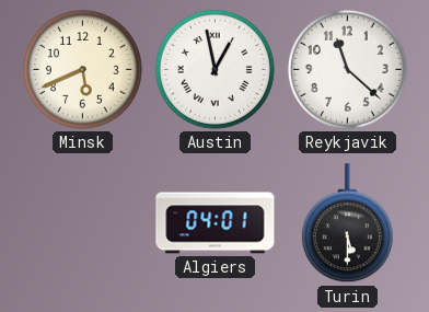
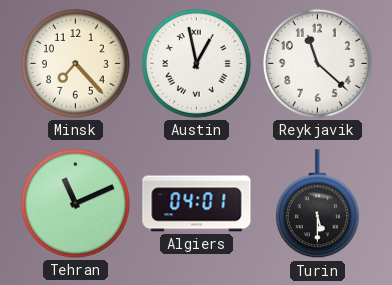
Minsk: 5:41 -> 7:23 (75, 63)
Tehran: none -> 11:11 (75, 203)
